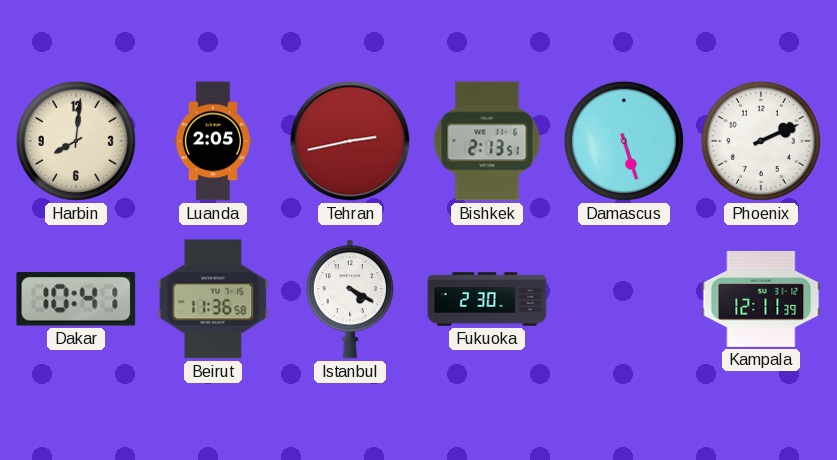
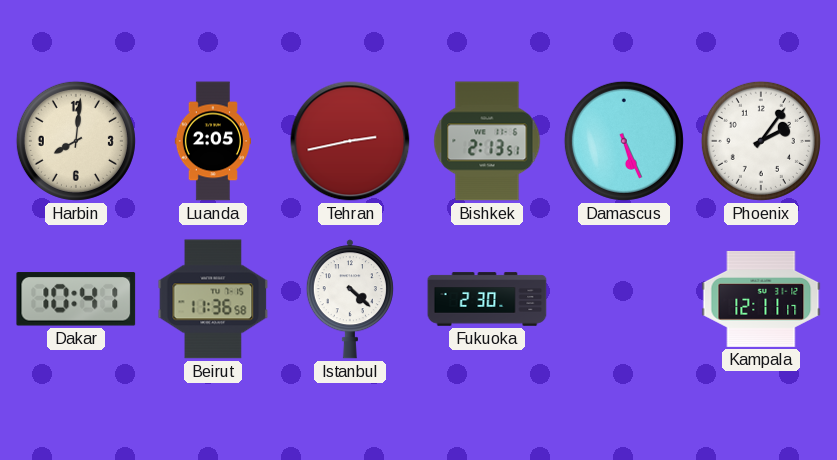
Damascus: 5:27 -> 5:26 (624, 141)
Phoenix: 2:11 -> 2:06 (761, 141)
Istanbul: 4:20 -> 4:22 (350, 299)
Kampala: 12:11:39 -> 12:11:17 (761, 299)
